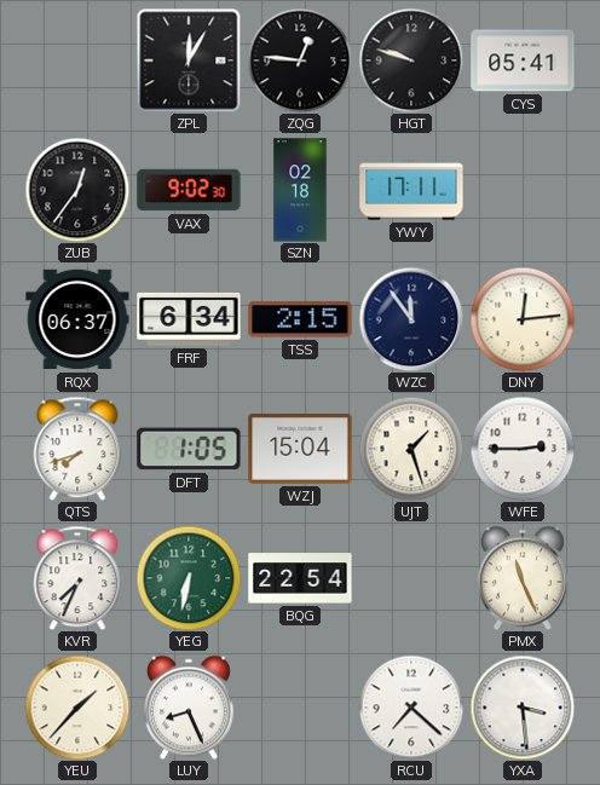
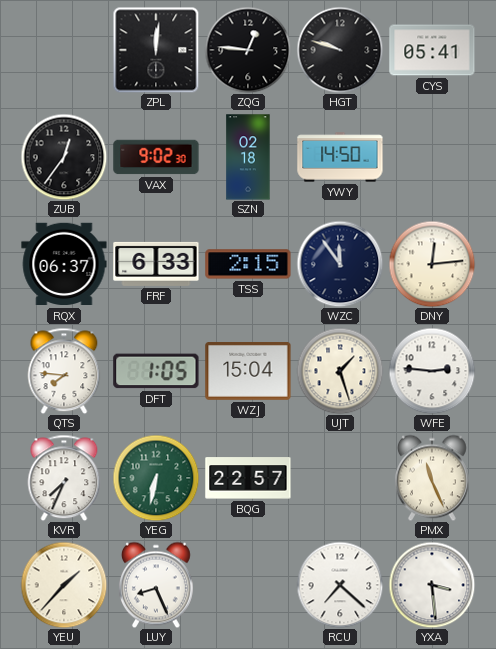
ZPL: 12:05 -> 12:01 (156, 50)
YWY: 17:11 -> 14:50 (340, 157)
FRF: 6:34 -> 6:33 (156, 264)
QTS: 7:42 -> 7:46 (64, 371)
WFE: 2:45 -> 2:46 (432, 371)
BQG: 22:54 -> 22:57 (248, 478)
